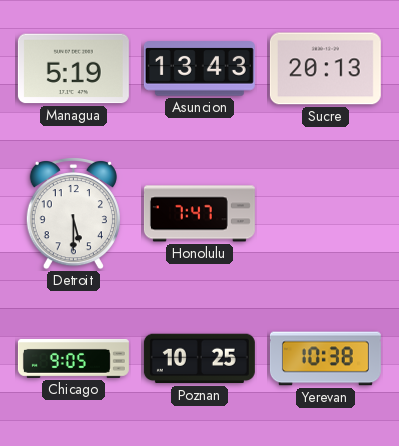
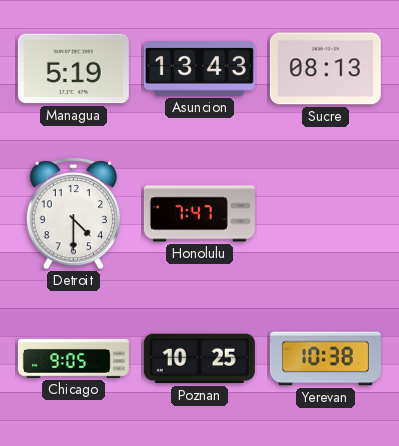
Sucre: 20:13 -> 08:13 (325, 69)
Detroit: 5:30 -> 4:30 (73, 214)
